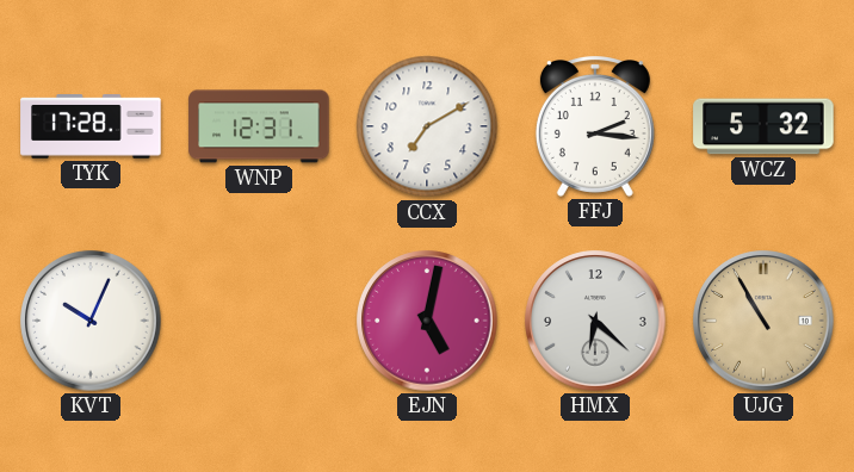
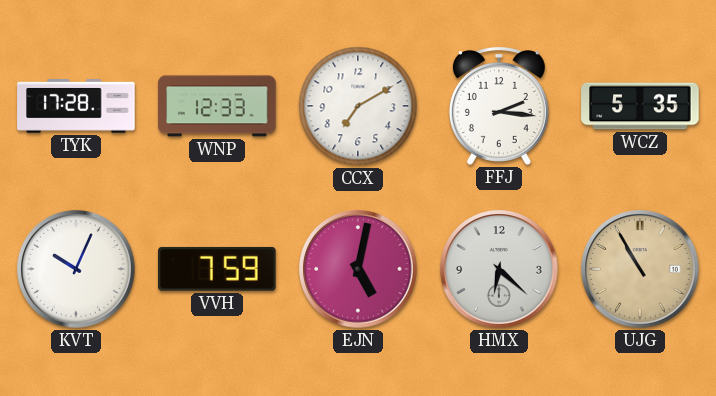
WNP: 12:31 -> 12:33 (217, 106)
WCZ: 5:32 -> 5:35 (640, 106)
VVH: none -> 7:59 (218, 269)
